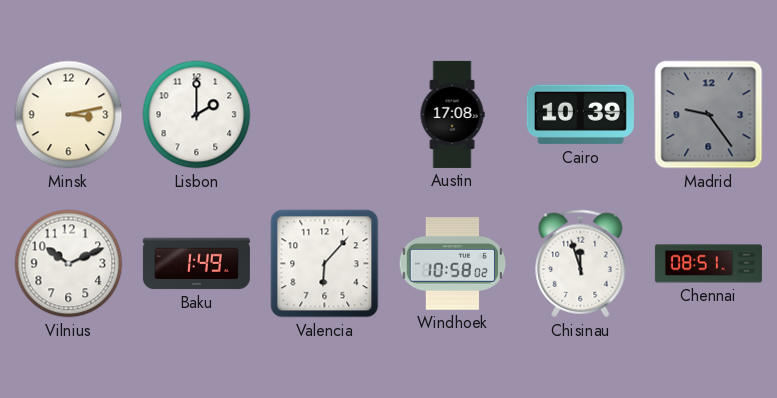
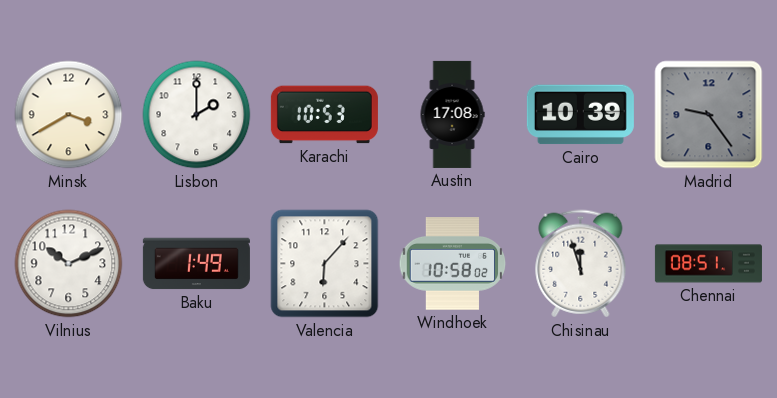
Minsk: 3:13 -> 3:40 (69, 115)
Karachi: none -> 10:53 (324, 115)
